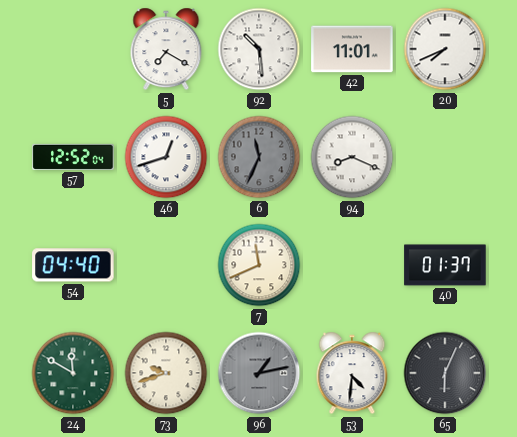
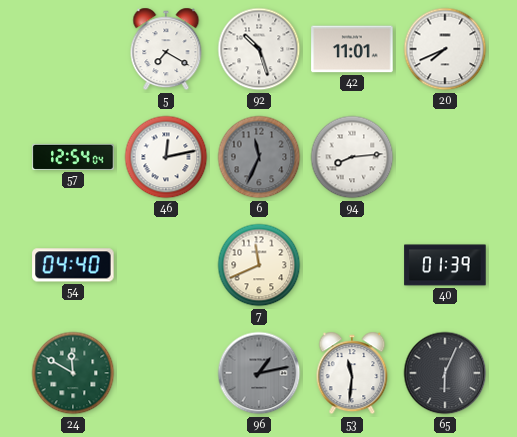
92: 10:29 -> 10:27 (259, 49)
57: 12:52 -> 12:54 (73, 157)
46: 12:42 -> 12:13 (166, 157)
94: 8:19 -> 8:14 (352, 157)
40: 01:37 -> 01:39 (445, 265)
73: 9:42 -> none (166, 373)
53: 4:31 -> 11:31 (352, 373)
